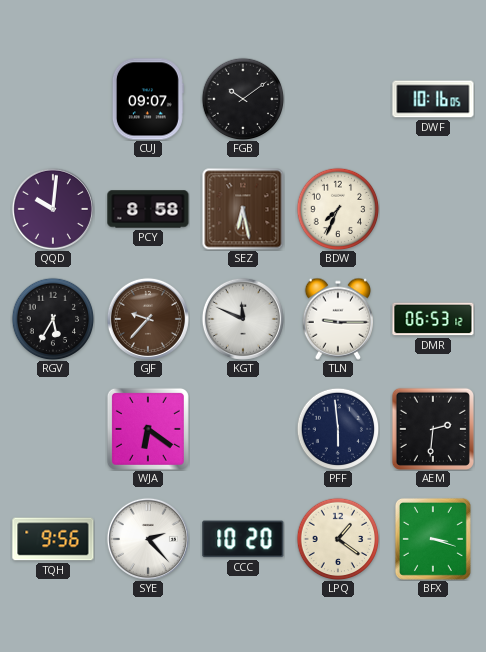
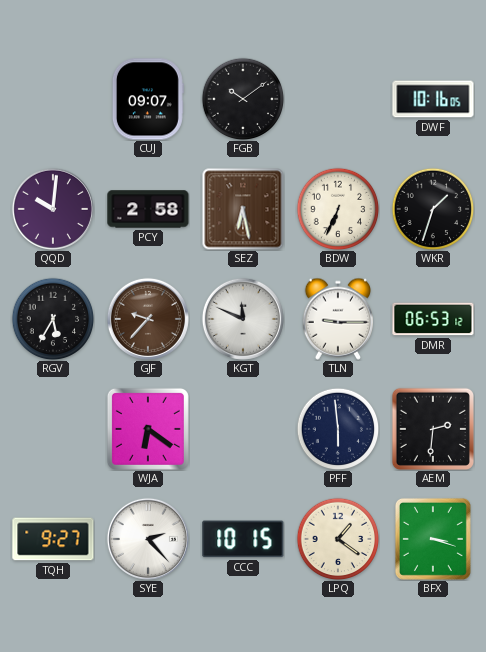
PCY: 8:58 -> 2:58 (148, 209)
BDW: 7:34 -> 6:34 (338, 209)
WKR: none -> 1:33 (433, 209)
TQH: 9:56 -> 9:27 (53, 539)
CCC: 10:20 -> 10:15 (243, 539)
